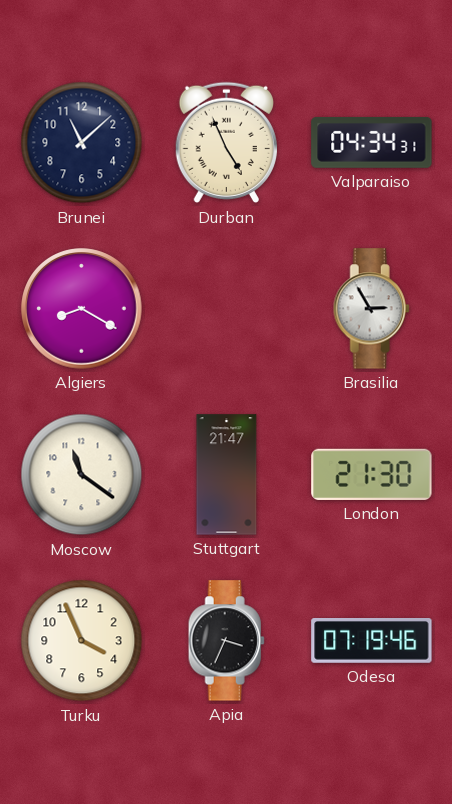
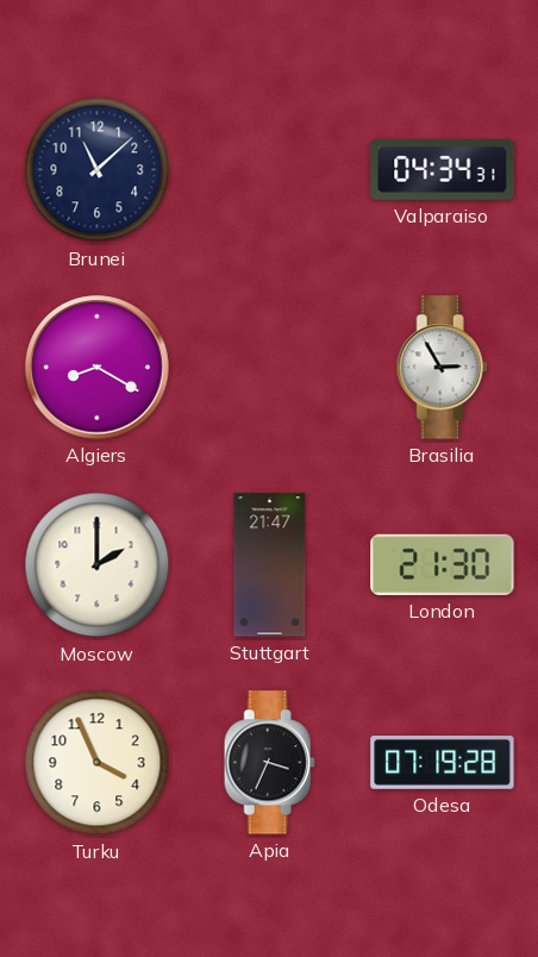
Durban: 4:56 -> none (226, 143)
Moscow: 11:21 -> 2:00 (98, 565)
Odesa: 07:19:46 -> 07:19:28 (443, 763)
